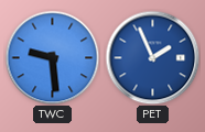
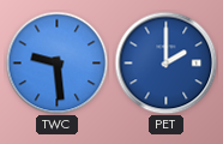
PET: 1:56 -> 2:00 (165, 62)
